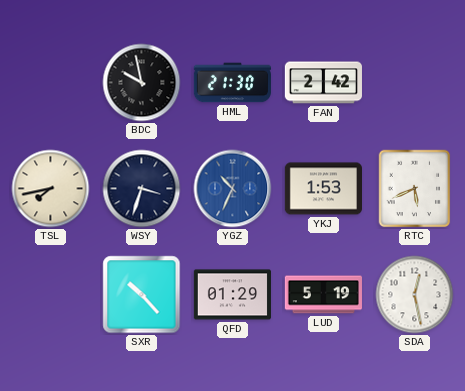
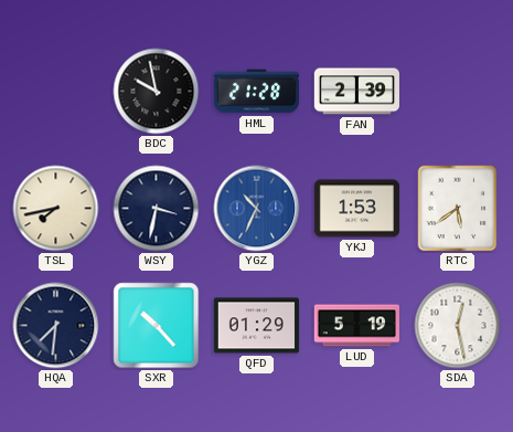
HML: 21:30 -> 21:28 (256, 92)
FAN: 2:42 -> 2:39 (356, 92)
WSY: 3:33 -> 3:32 (157, 209)
RTC: 5:41 -> 5:39 (458, 209)
HQA: none -> 7:31 (56, 326)
